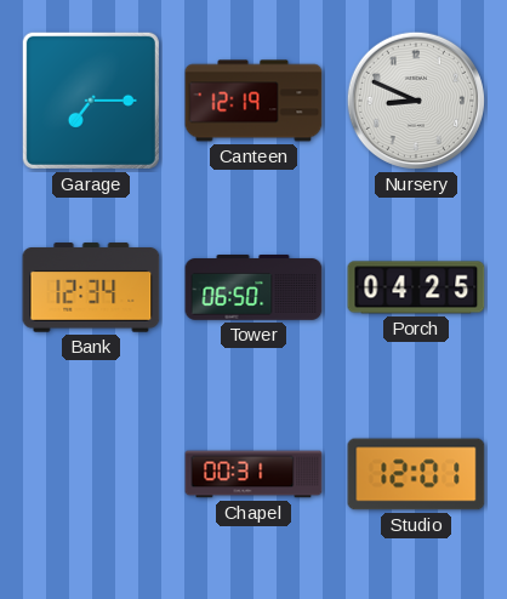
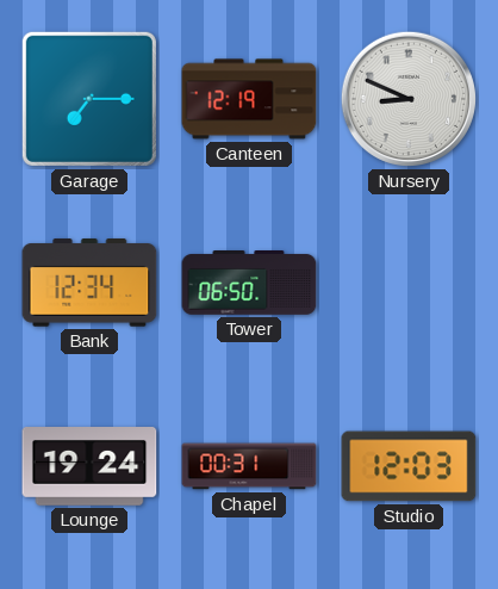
Porch: 04:25 -> none (416, 287)
Lounge: none -> 19:24 (89, 466)
Studio: 12:01 -> 12:03 (409, 466)
